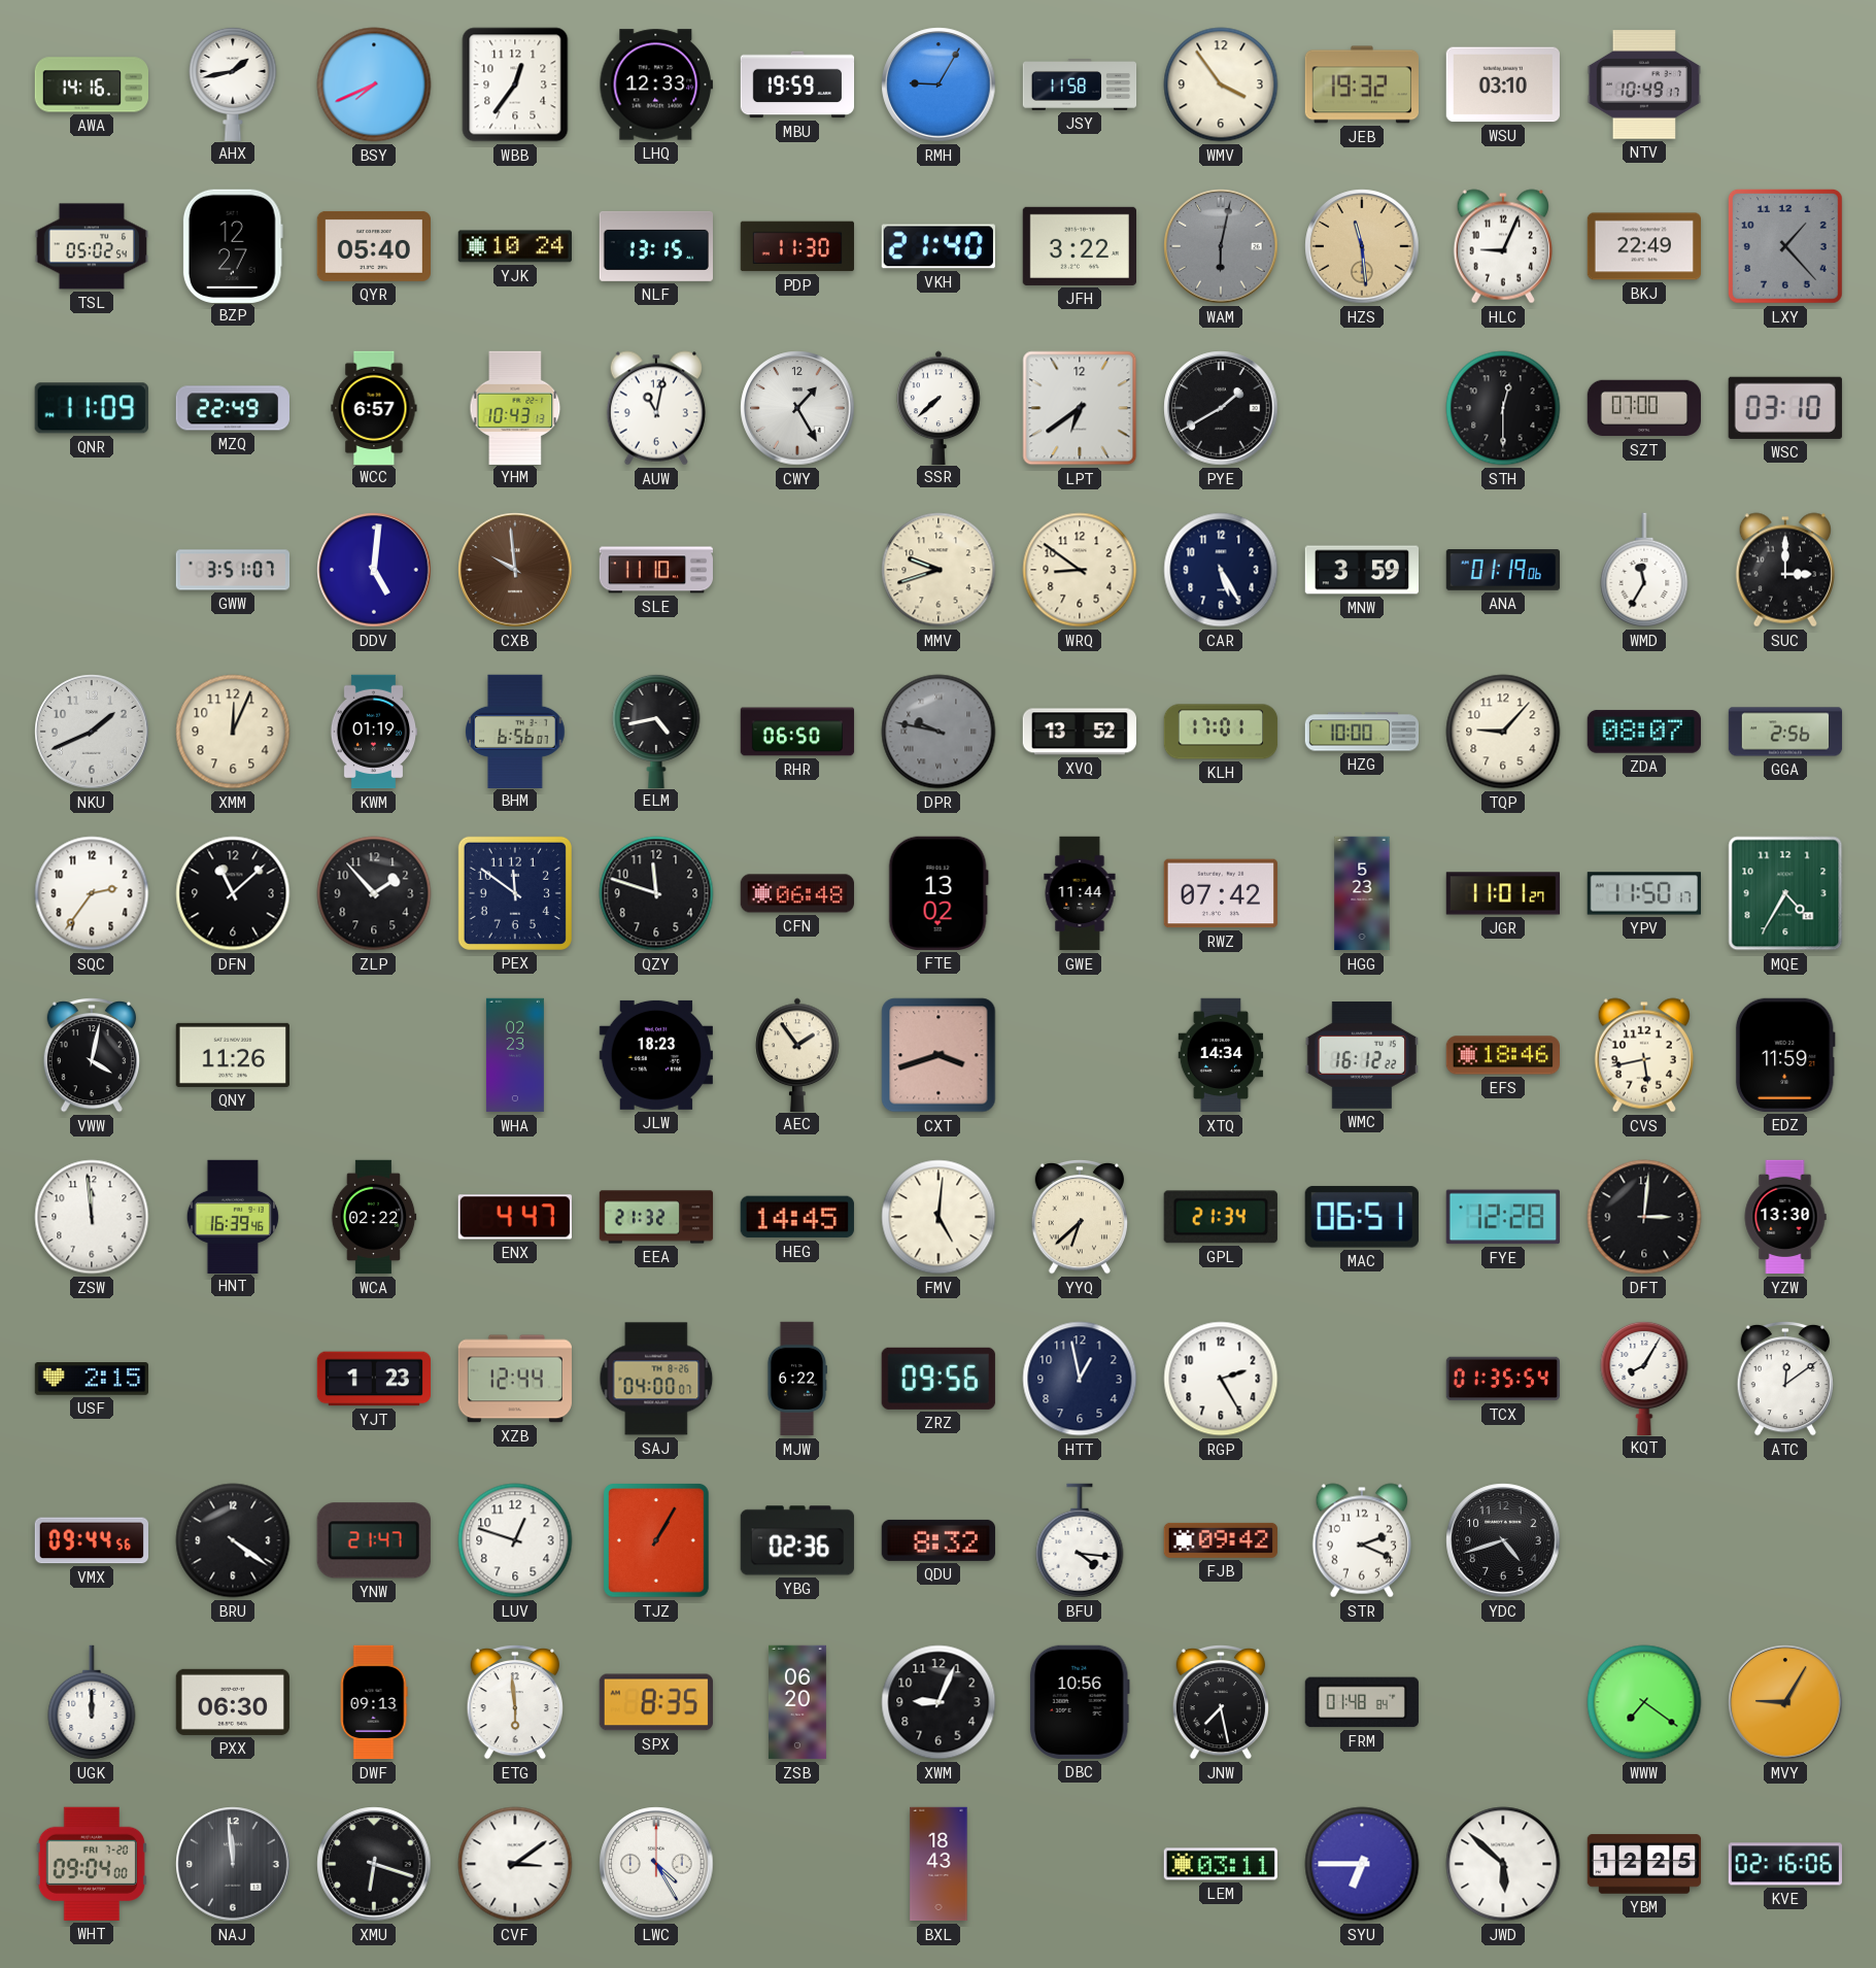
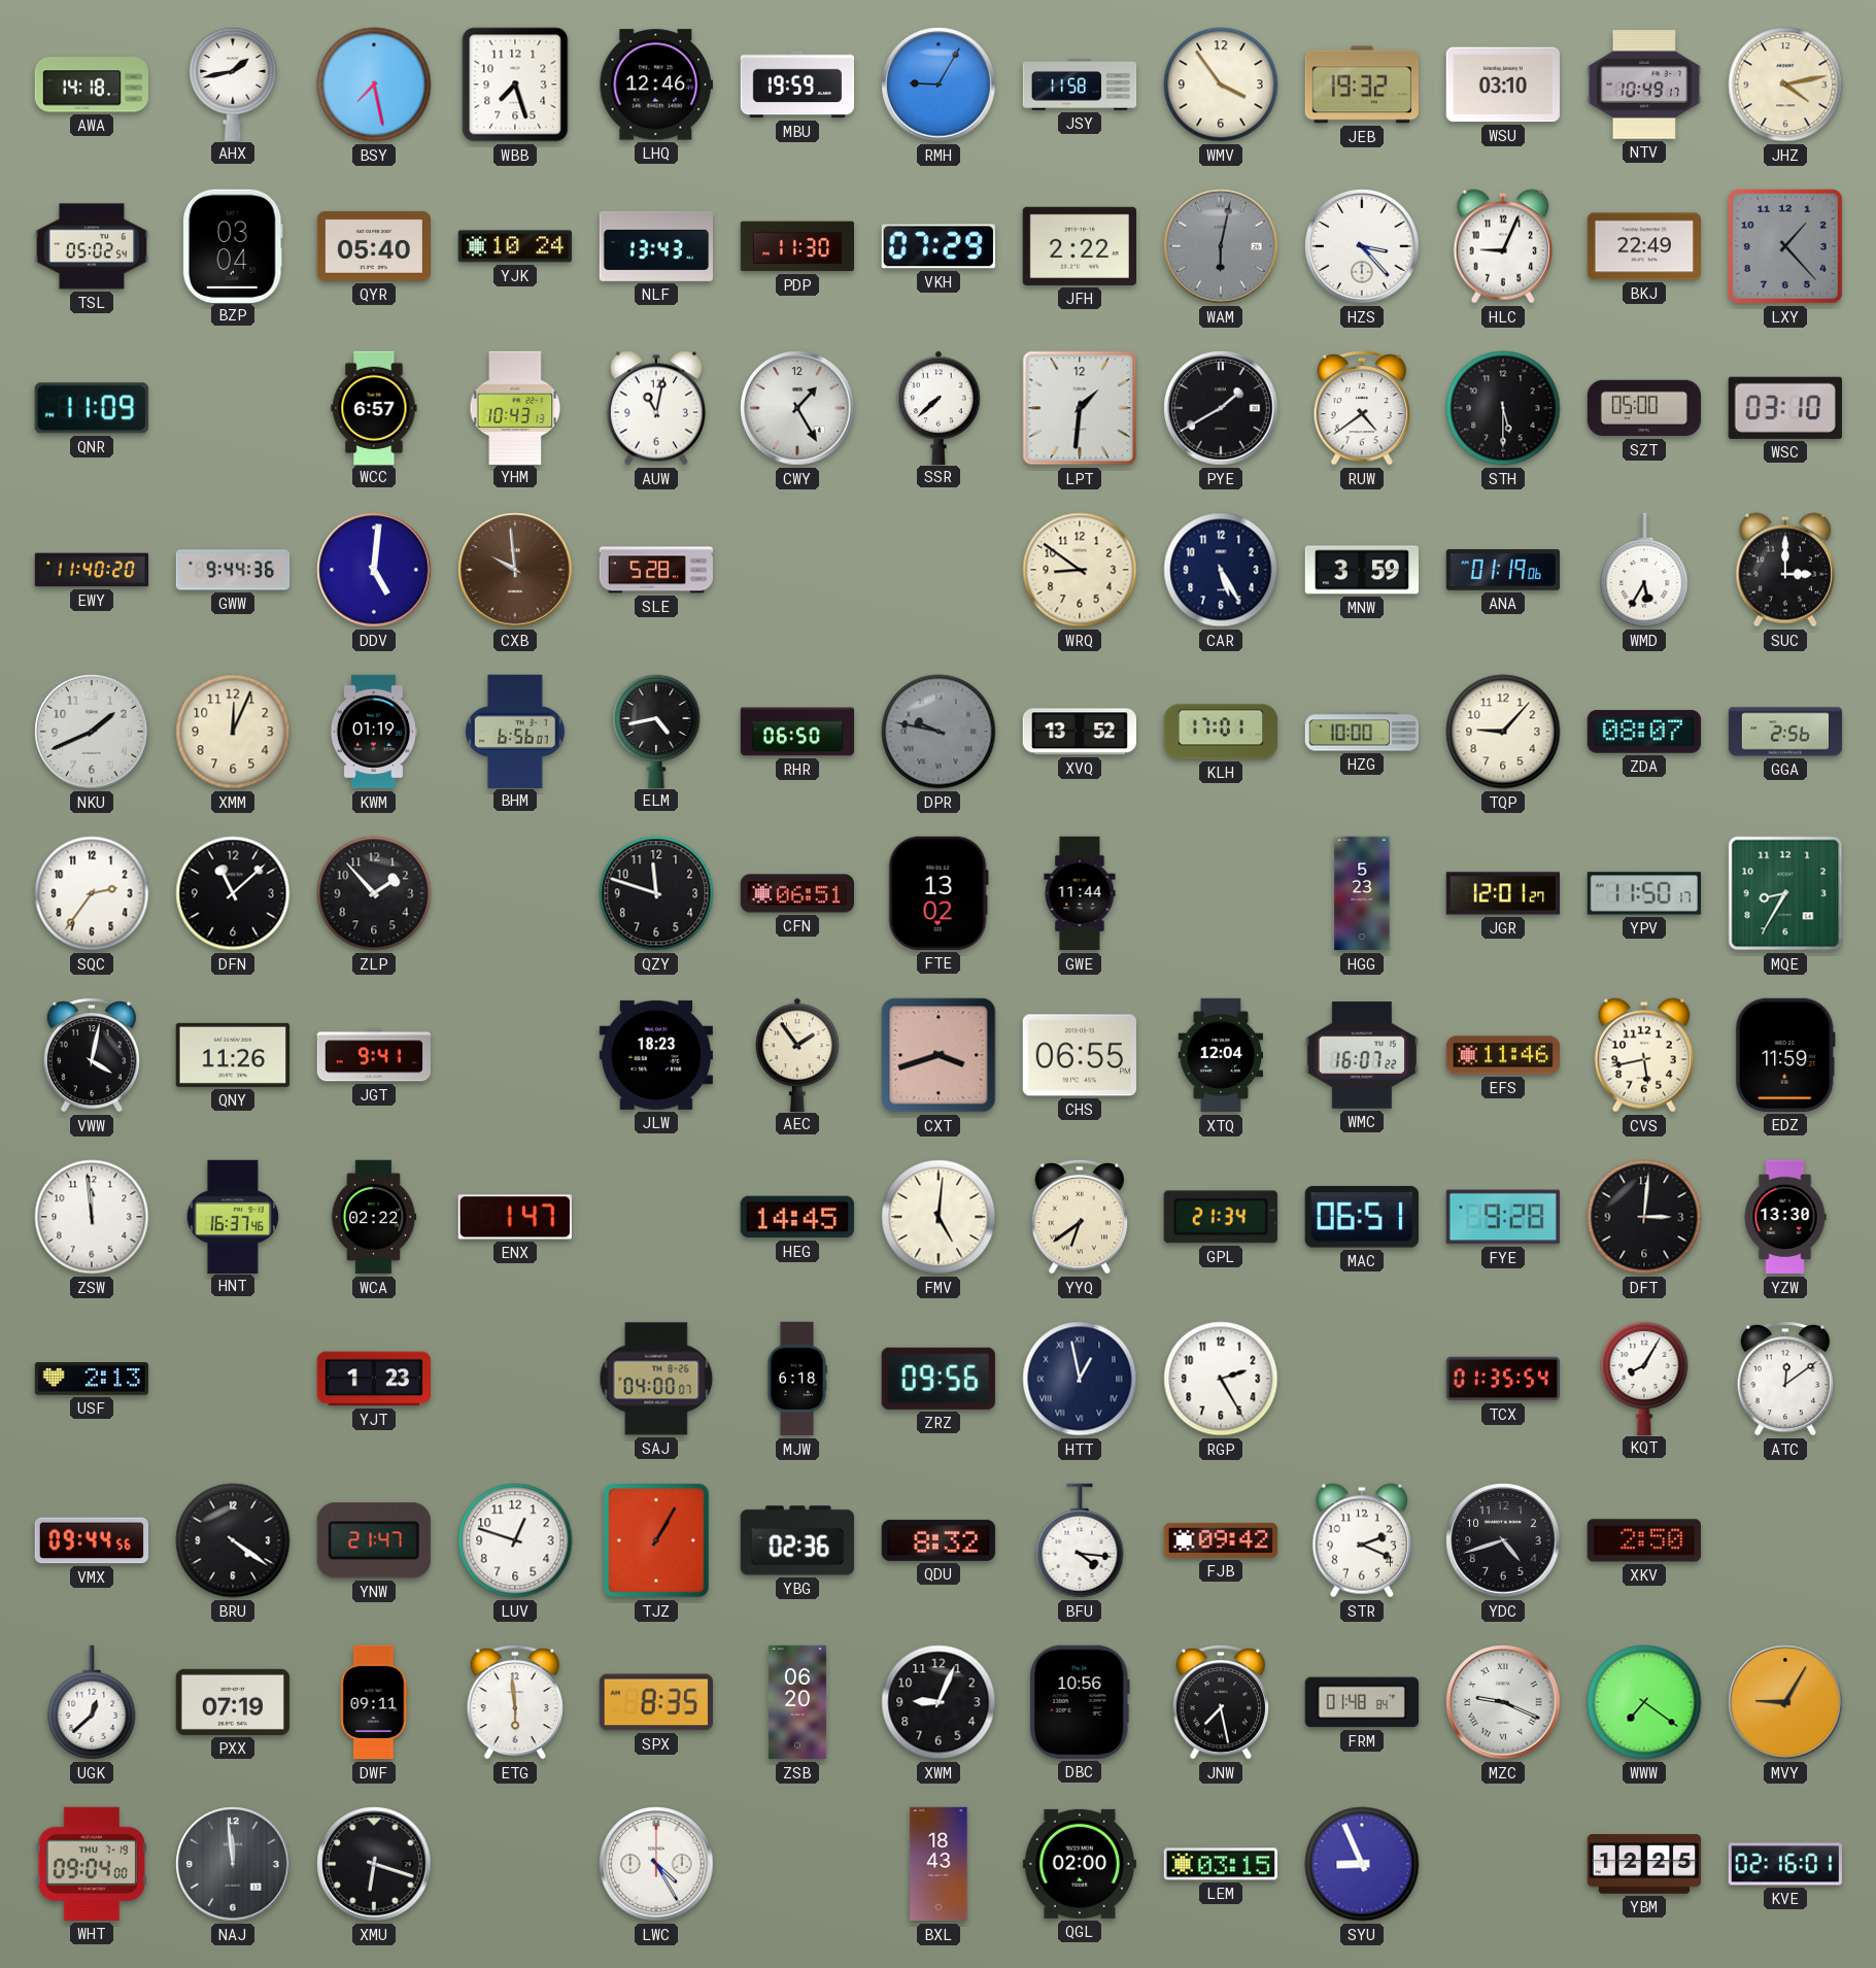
AWA: 14:16 -> 14:18 (91, 84)
BSY: 7:41 -> 7:28 (374, 84)
WBB: 12:36 -> 7:27 (515, 84)
LHQ: 12:33 -> 12:46 (655, 84)
JHZ: none -> 4:13 (1785, 84)
BZP: 12:27 -> 03:04 (233, 245)
NLF: 13:15 -> 13:43 (655, 246)
VKH: 21:40 -> 07:29 (939, 246)
JFH: 3:22 -> 2:22 (1079, 246)
HZS: 11:29 -> 3:23 (1362, 246)
HZS dial: champagne -> white (1362, 246)
MZQ: 22:49 -> none (232, 408)
LPT: 6:39 -> 1:31 (1080, 408)
RUW: none -> 4:39 (1361, 408)
STH: 12:30 -> 5:30 (1503, 408)
SZT: 07:00 -> 05:00 (1643, 408)
EWY: none -> 11:40 (92, 570)
GWW: 3:51 -> 9:44 (233, 570)
SLE: 11:10 -> 5:28 (655, 570)
MMV: 9:42 -> none (939, 570)
WMD: 11:35 -> 5:35 (1644, 570)
PEX: 11:51 -> none (515, 893)
CFN: 06:48 -> 06:51 (796, 893)
RWZ: 07:42 -> none (1220, 893)
JGR: 11:01 -> 12:01 (1502, 893)
MQE: 4:35 -> 8:35 (1785, 893)
JGT: none -> 9:41 (374, 1055)
WHA: 02:23 -> none (515, 1055)
CHS: none -> 06:55 (1080, 1055)
XTQ: 14:34 -> 12:04 (1221, 1055)
WMC: 16:12 -> 16:07 (1362, 1055)
EFS: 18:46 -> 11:46 (1502, 1055)
HNT: 16:39 -> 16:37 (233, 1216)
ENX: 4:47 -> 1:47 (515, 1217)
EEA: 21:32 -> none (656, 1217)
YYQ: 6:38 -> 6:39 (1079, 1217)
FYE: 12:28 -> 9:28 (1503, 1217)
USF: 2:15 -> 2:13 (91, 1379)
XZB: 12:44 -> none (515, 1379)
MJW: 6:22 -> 6:18 (796, 1379)
HTT numerals: Arabic -> Roman (1080, 1379)
XKV: none -> 2:50 (1643, 1540)
UGK: 12:00 -> 12:38 (92, 1702)
PXX: 06:30 -> 07:19 (233, 1702)
DWF: 09:13 -> 09:11 (374, 1702)
MZC: none -> 9:19 (1503, 1702)
WHT date: FRI 7-20 -> THU 7-19 (92, 1864)
CVF: 3:09 -> none (515, 1864)
QGL: none -> 02:00 (1080, 1864)
LEM: 03:11 -> 03:15 (1221, 1864)
SYU: 6:45 -> 8:56 (1362, 1864)
JWD: 5:52 -> none (1503, 1864)
KVE: 02:16:06 -> 02:16:01 (1785, 1864)
